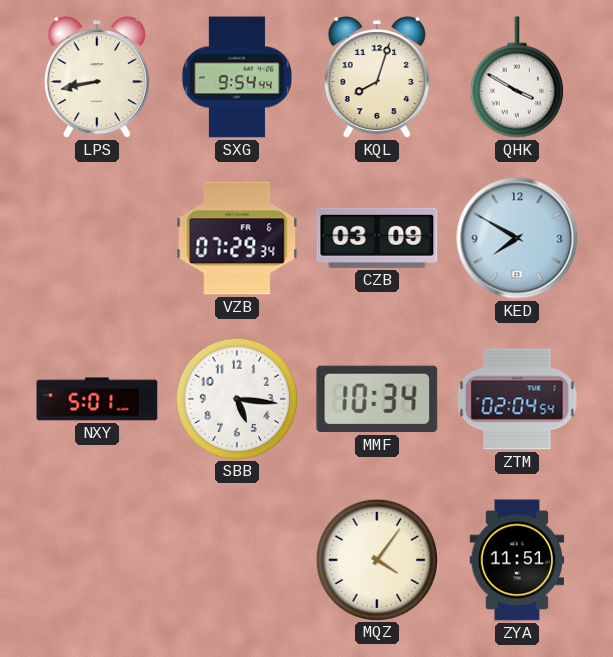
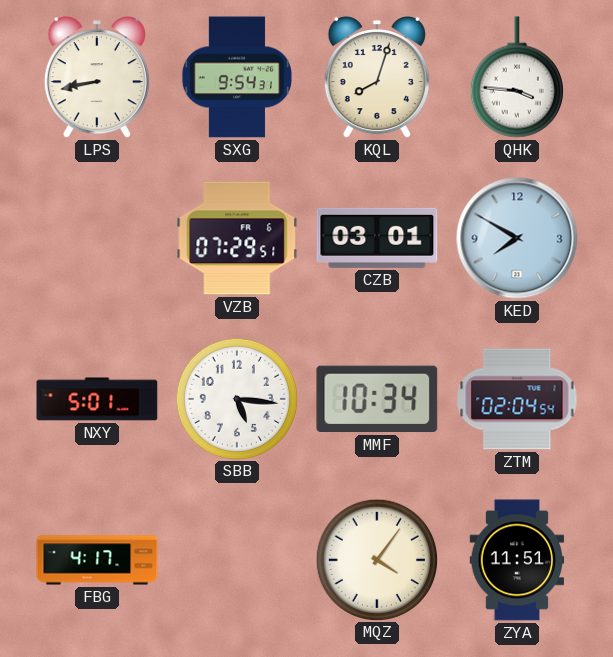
SXG: 9:54:44 -> 9:54:31 (237, 77)
QHK: 3:50 -> 3:46 (517, 77)
VZB: 07:29:34 -> 07:29:51 (237, 238)
CZB: 03:09 -> 03:01 (377, 238)
FBG: none -> 4:17 (97, 560)
